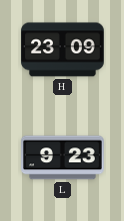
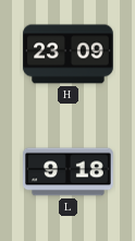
L: 9:23 -> 9:18 (69, 172)
